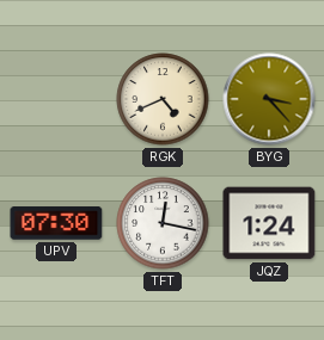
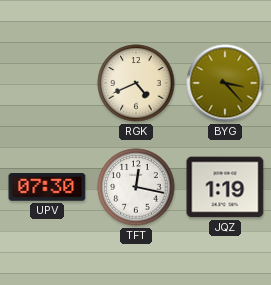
JQZ: 1:24 -> 1:19 (225, 187)
